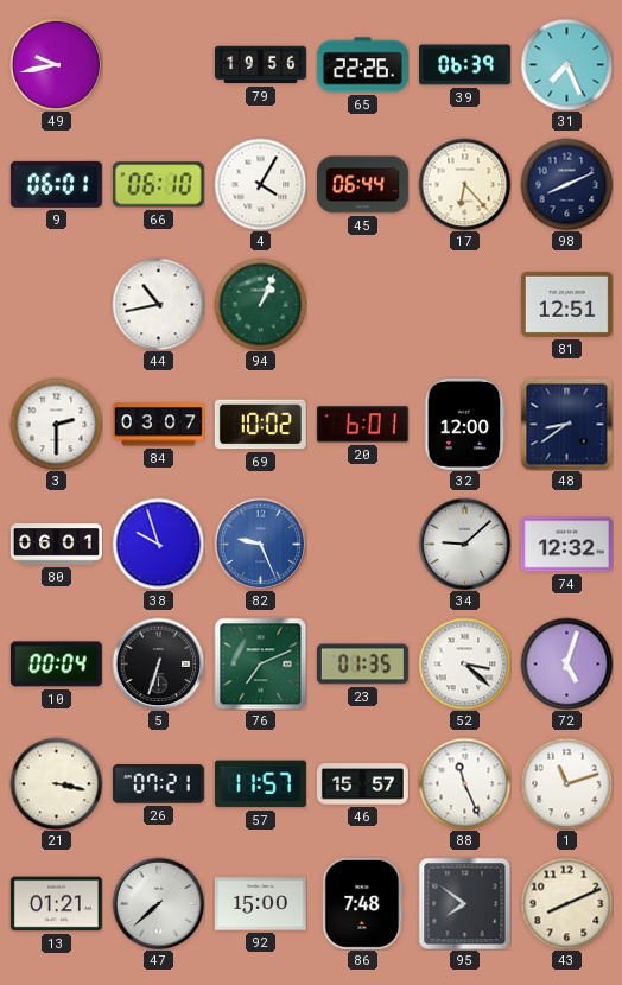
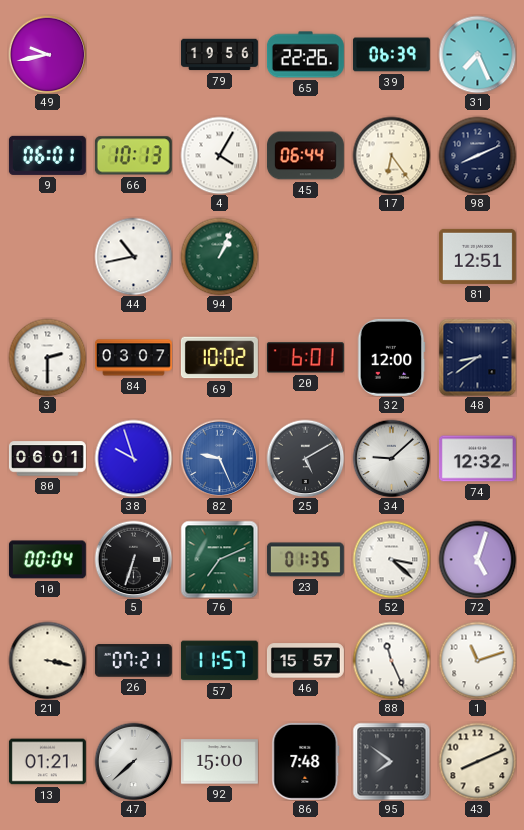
66: 06:10 -> 10:13 (133, 156)
17: 6:23 -> 6:24 (391, 155)
25: none -> 5:10 (305, 458)
